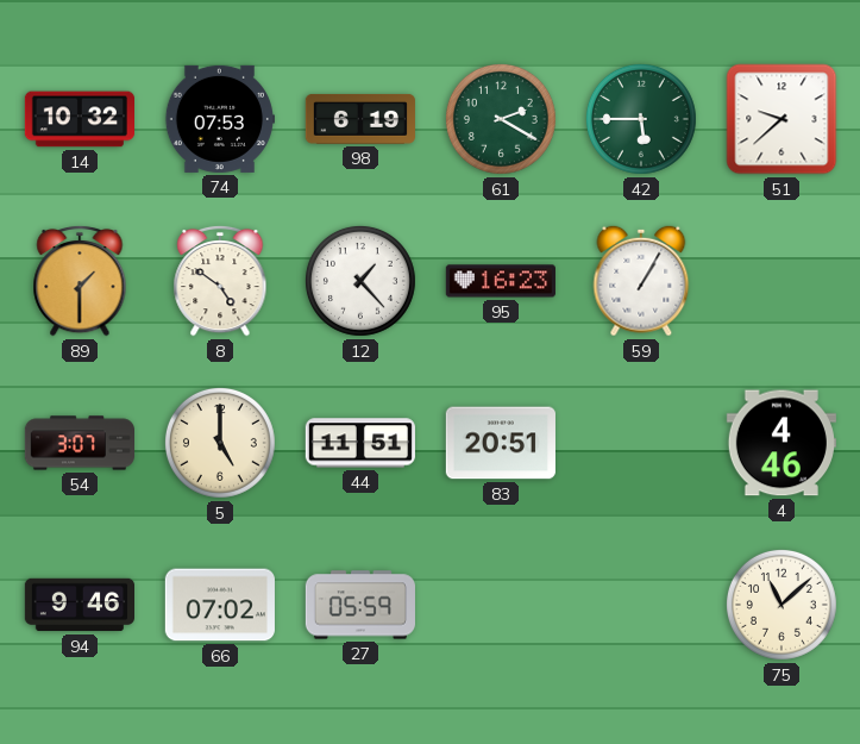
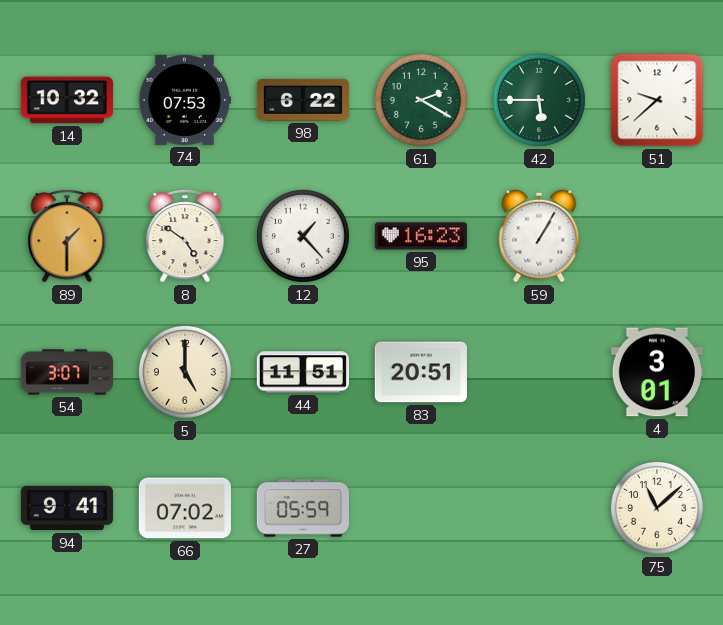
98: 6:19 -> 6:22 (303, 100)
4: 4:46 -> 3:01 (657, 372)
94: 9:46 -> 9:41 (66, 508)
